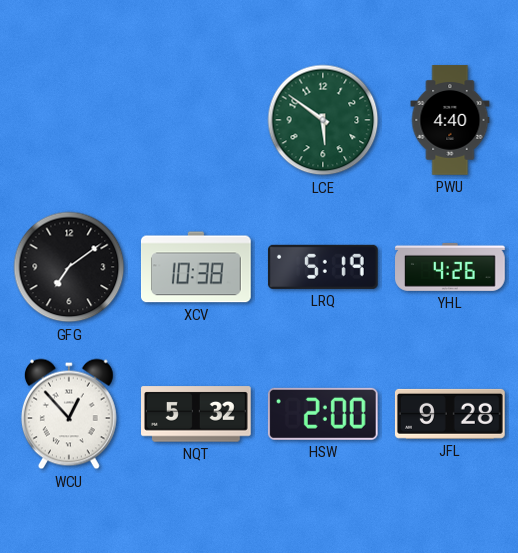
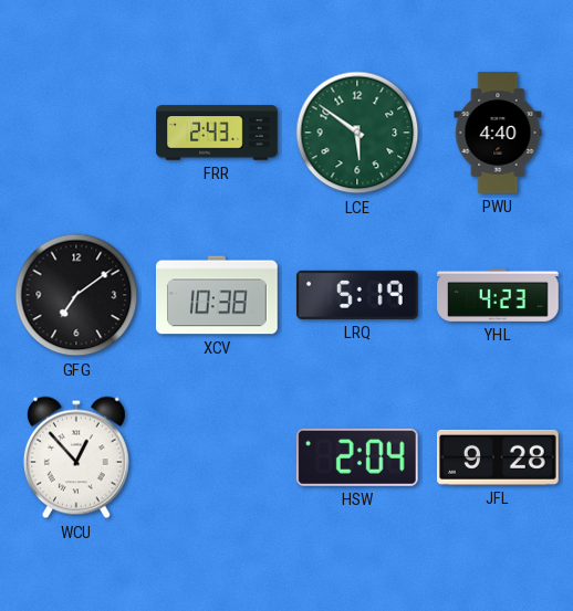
FRR: none -> 2:43 (217, 133)
YHL: 4:26 -> 4:23 (499, 295)
NQT: 5:32 -> none (197, 414)
HSW: 2:00 -> 2:04 (357, 457)
